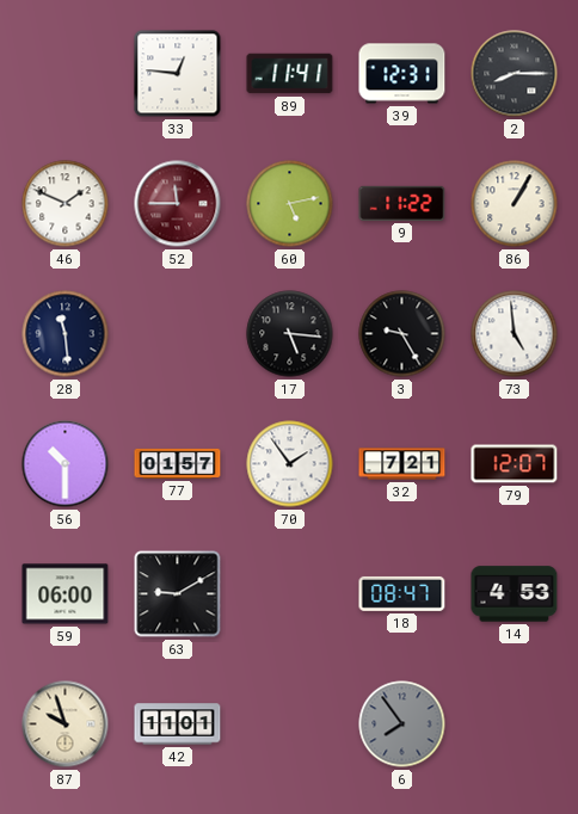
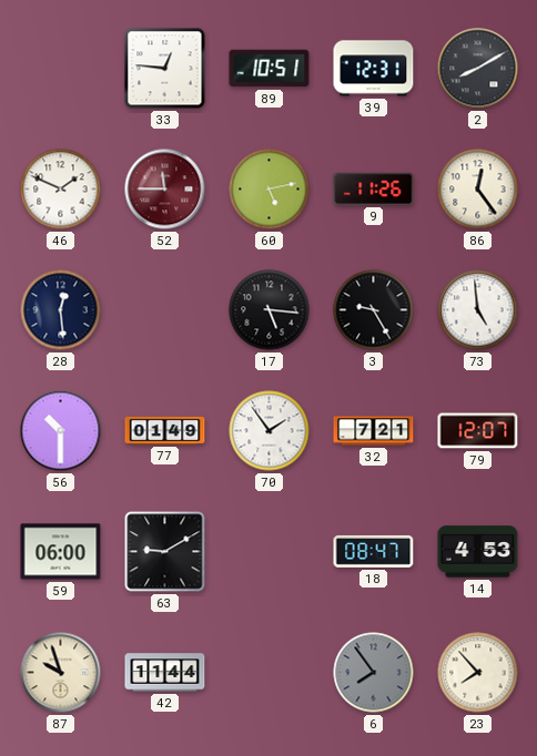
89: 11:41 -> 10:51 (270, 69)
2: 8:15 -> 8:10 (478, 69)
9: 11:22 -> 11:26 (374, 188)
86: 1:05 -> 12:24 (478, 190)
28: 11:29 -> 12:29 (61, 310)
77: 01:57 -> 01:49 (165, 430)
42: 11:01 -> 11:44 (165, 673)
23: none -> 7:53 (478, 673)
